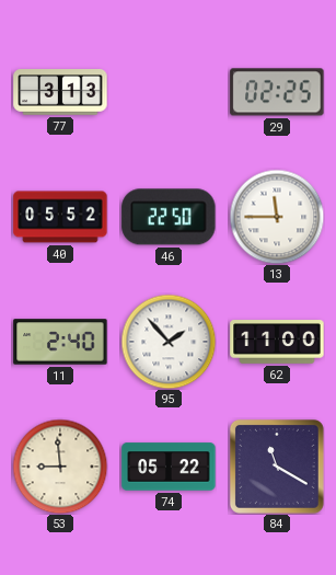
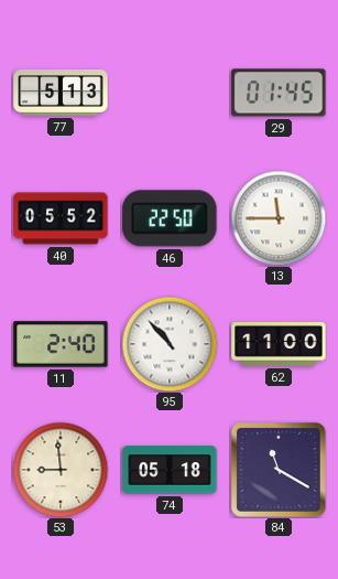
77: 3:13 -> 5:13 (61, 93)
29: 02:25 -> 01:45 (279, 93)
95: 1:53 -> 10:53 (170, 344)
74: 05:22 -> 05:18 (170, 470)
